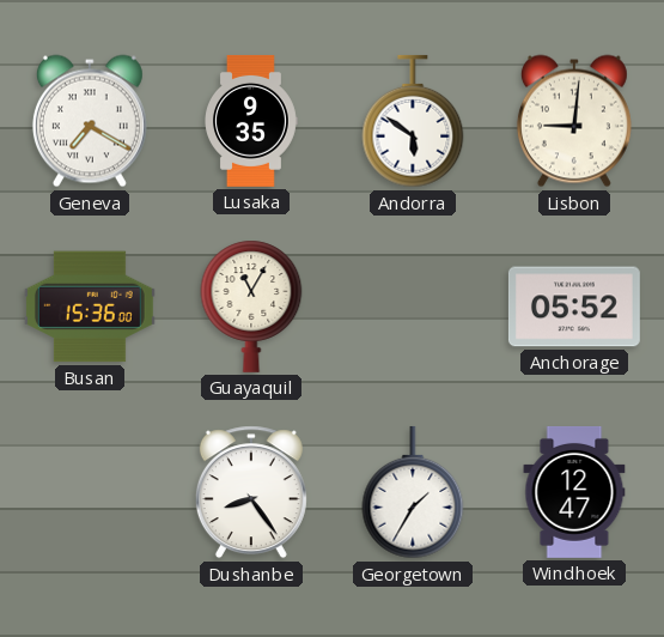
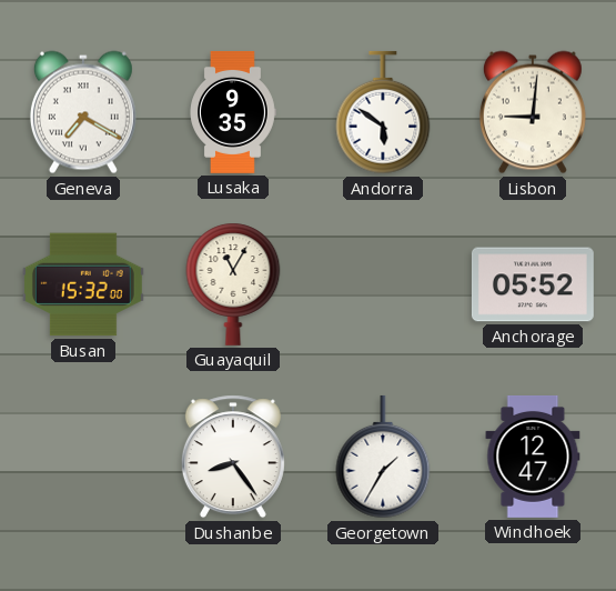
Busan: 15:36 -> 15:32 (83, 284)
